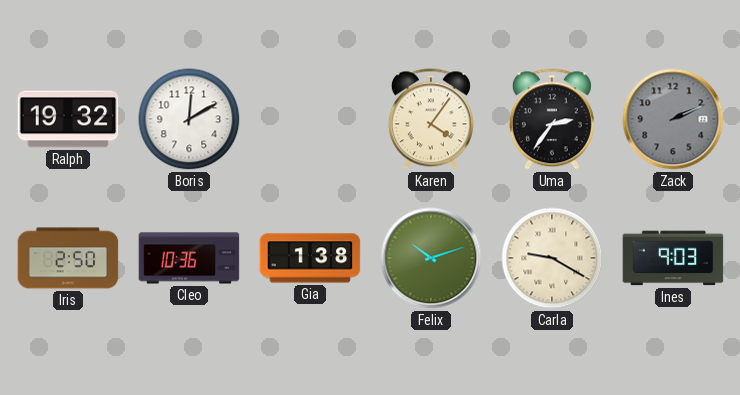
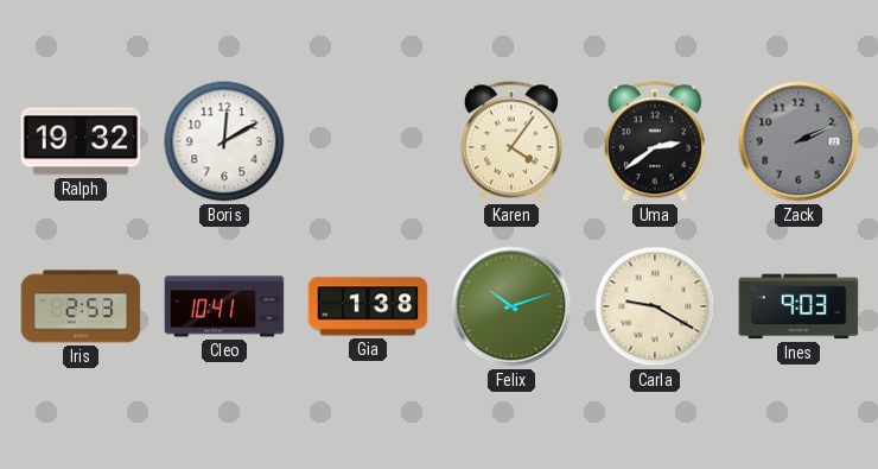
Uma: 2:36 -> 2:39 (655, 141)
Iris: 2:50 -> 2:53 (81, 306)
Cleo: 10:36 -> 10:41 (224, 306)
